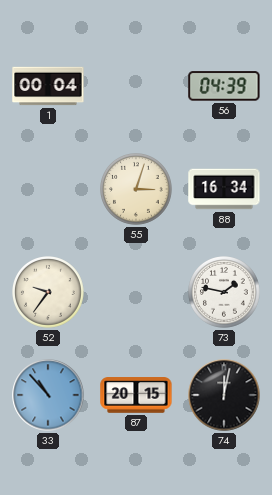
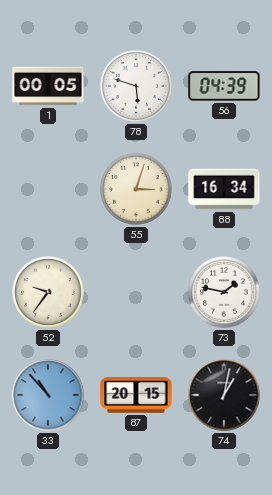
1: 00:04 -> 00:05 (48, 86)
78: none -> 5:48 (137, 87)
74: 12:02 -> 1:02 (224, 395)
